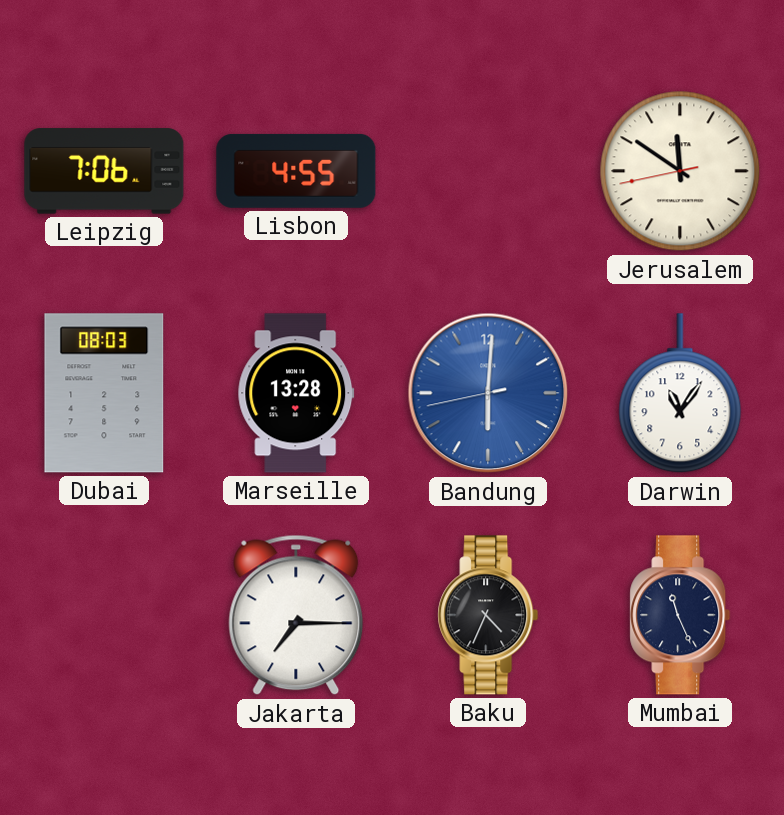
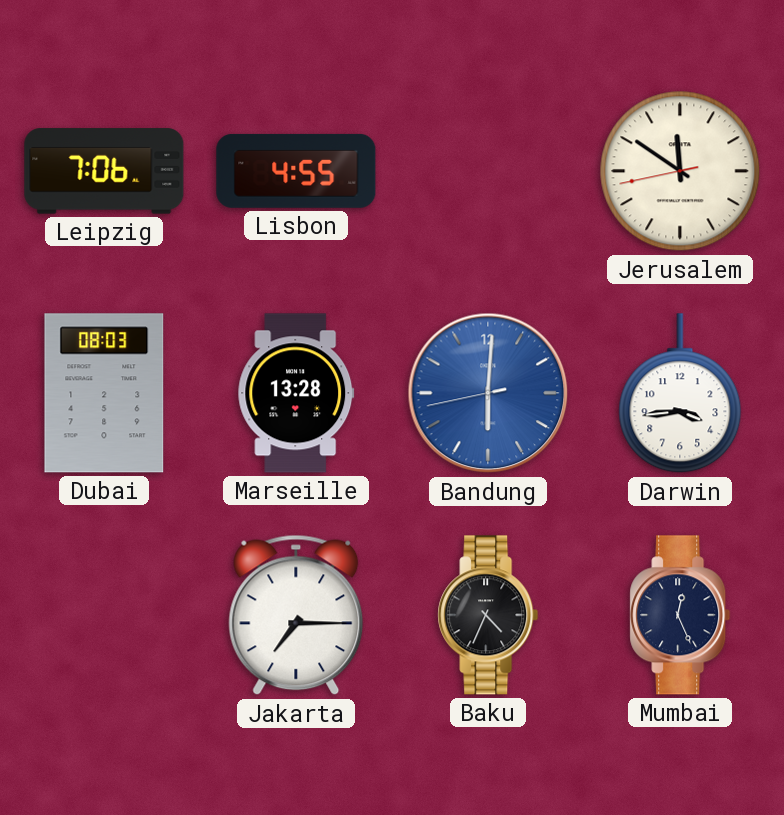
Darwin: 11:06 -> 3:44 (680, 394)
Mumbai: 11:26 -> 12:26 (680, 615)
